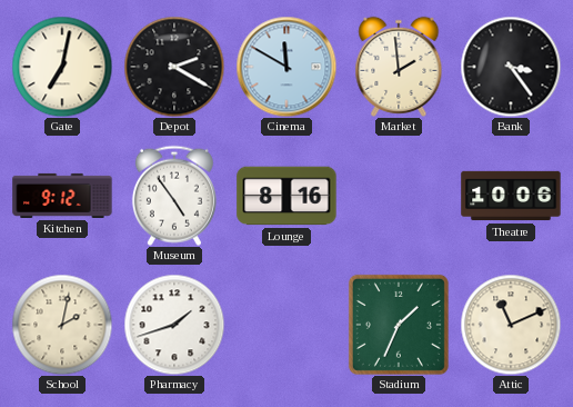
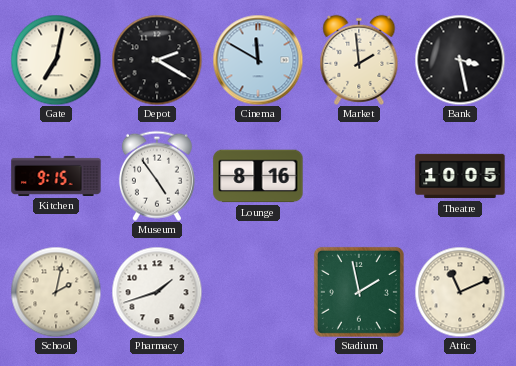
Bank: 3:24 -> 3:28 (460, 60)
Kitchen: 9:12 -> 9:15 (56, 176)
Theatre: 10:06 -> 10:05 (460, 176)
Stadium: 1:34 -> 1:58 (359, 292)
